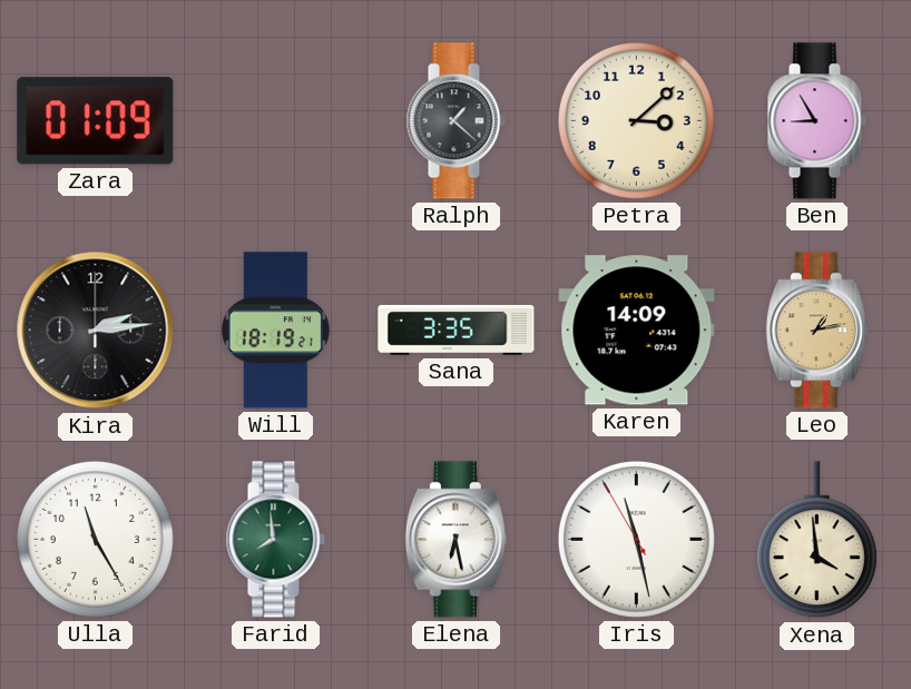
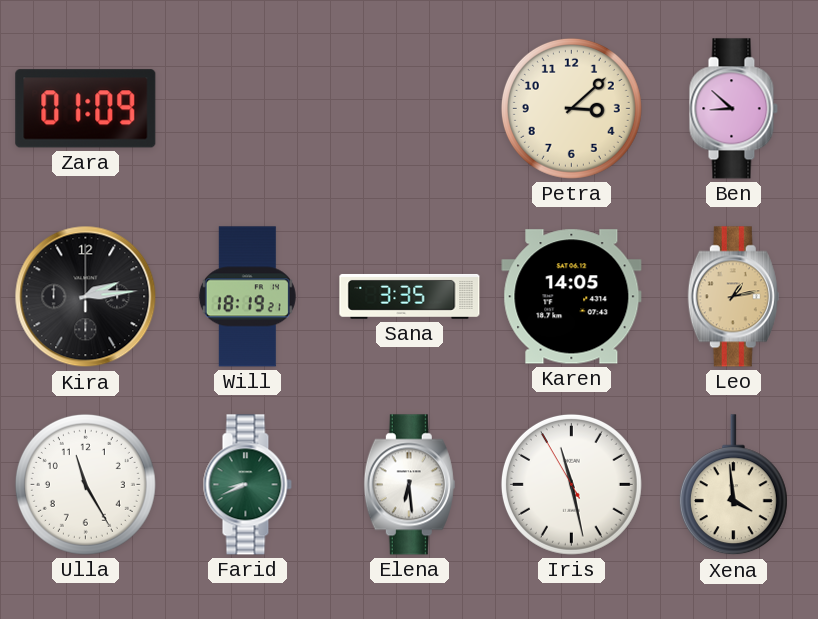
Ralph: 1:22 -> none (456, 121)
Ben: 8:55 -> 8:52 (733, 109)
Karen: 14:09 -> 14:05 (572, 297)
Farid: 7:59 -> 8:41 (247, 485)
Elena: 6:28 -> 6:29 (409, 485)
